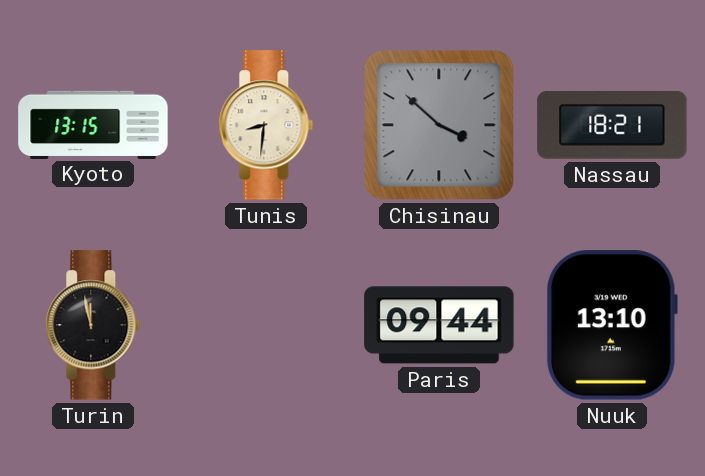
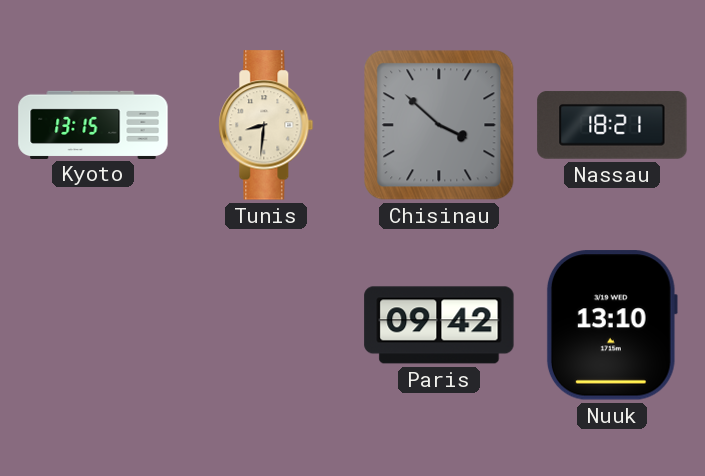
Turin: 11:58 -> none (93, 325)
Paris: 09:44 -> 09:42 (439, 325)
